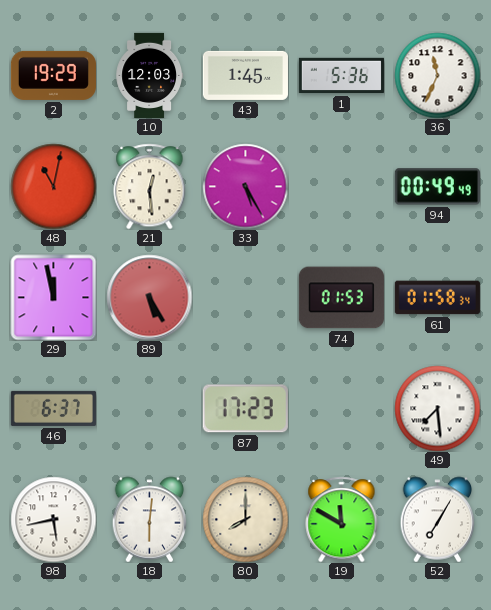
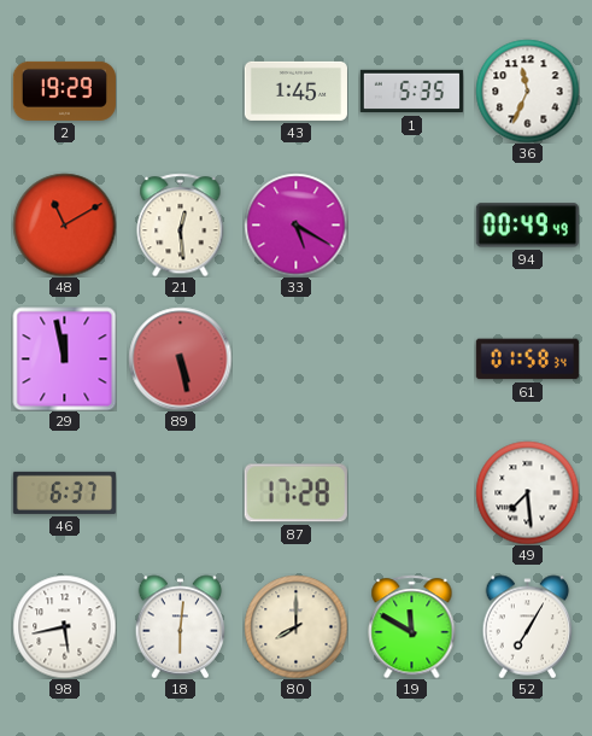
10: 12:03 -> none (149, 75)
1: 5:36 -> 5:35 (411, 92)
48: 11:02 -> 11:10 (64, 224)
33: 5:25 -> 5:20 (295, 224)
89: 5:25 -> 5:28 (180, 358)
74: 01:53 -> none (341, 298)
87: 17:23 -> 17:28 (295, 493)
